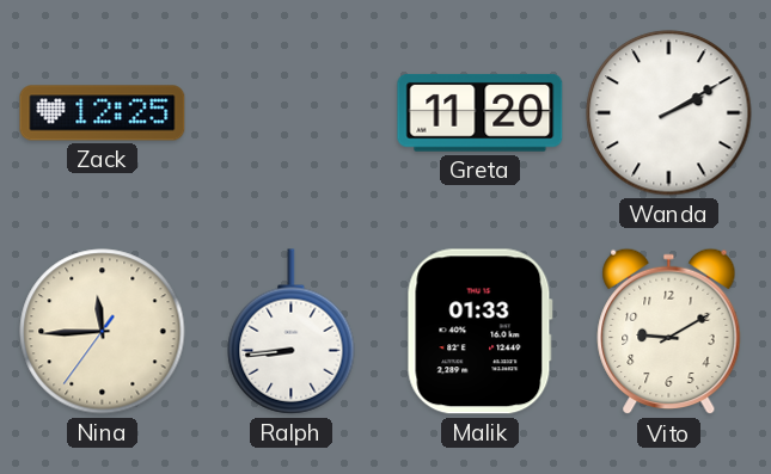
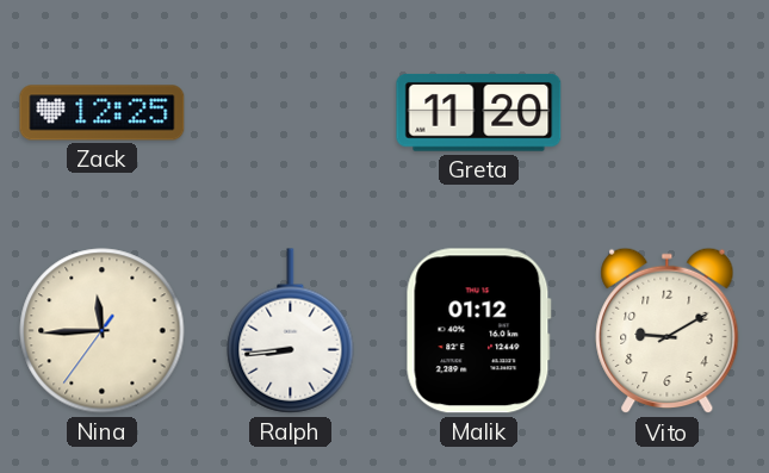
Wanda: 2:10 -> none (669, 113)
Malik: 01:33 -> 01:12 (478, 331)
